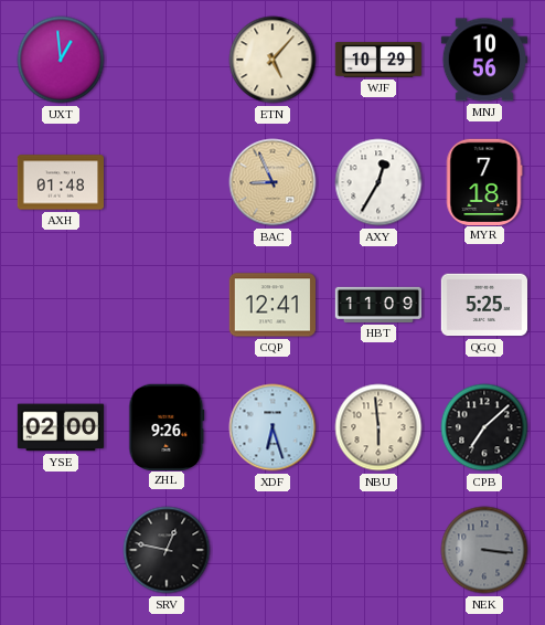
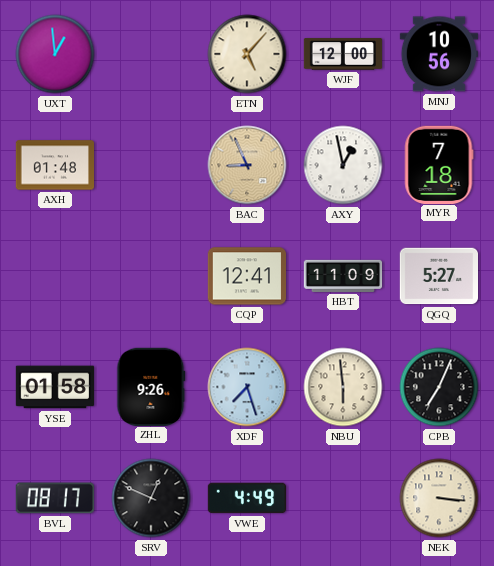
WJF: 10:29 -> 12:00 (343, 54)
AXY: 12:35 -> 12:58 (343, 165)
QGQ: 5:25 -> 5:27 (438, 276)
YSE: 02:00 -> 01:58 (54, 387)
XDF: 6:27 -> 7:27 (247, 387)
CPB: 7:08 -> 7:04 (439, 387)
BVL: none -> 08:17 (55, 498)
SRV: 12:47 -> 12:49 (151, 498)
VWE: none -> 4:49 (246, 498)
NEK dial: grey -> cream (439, 498)
